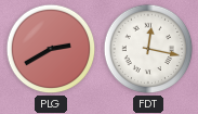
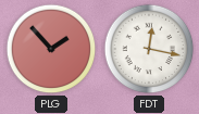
PLG: 2:40 -> 1:53 (51, 49)
